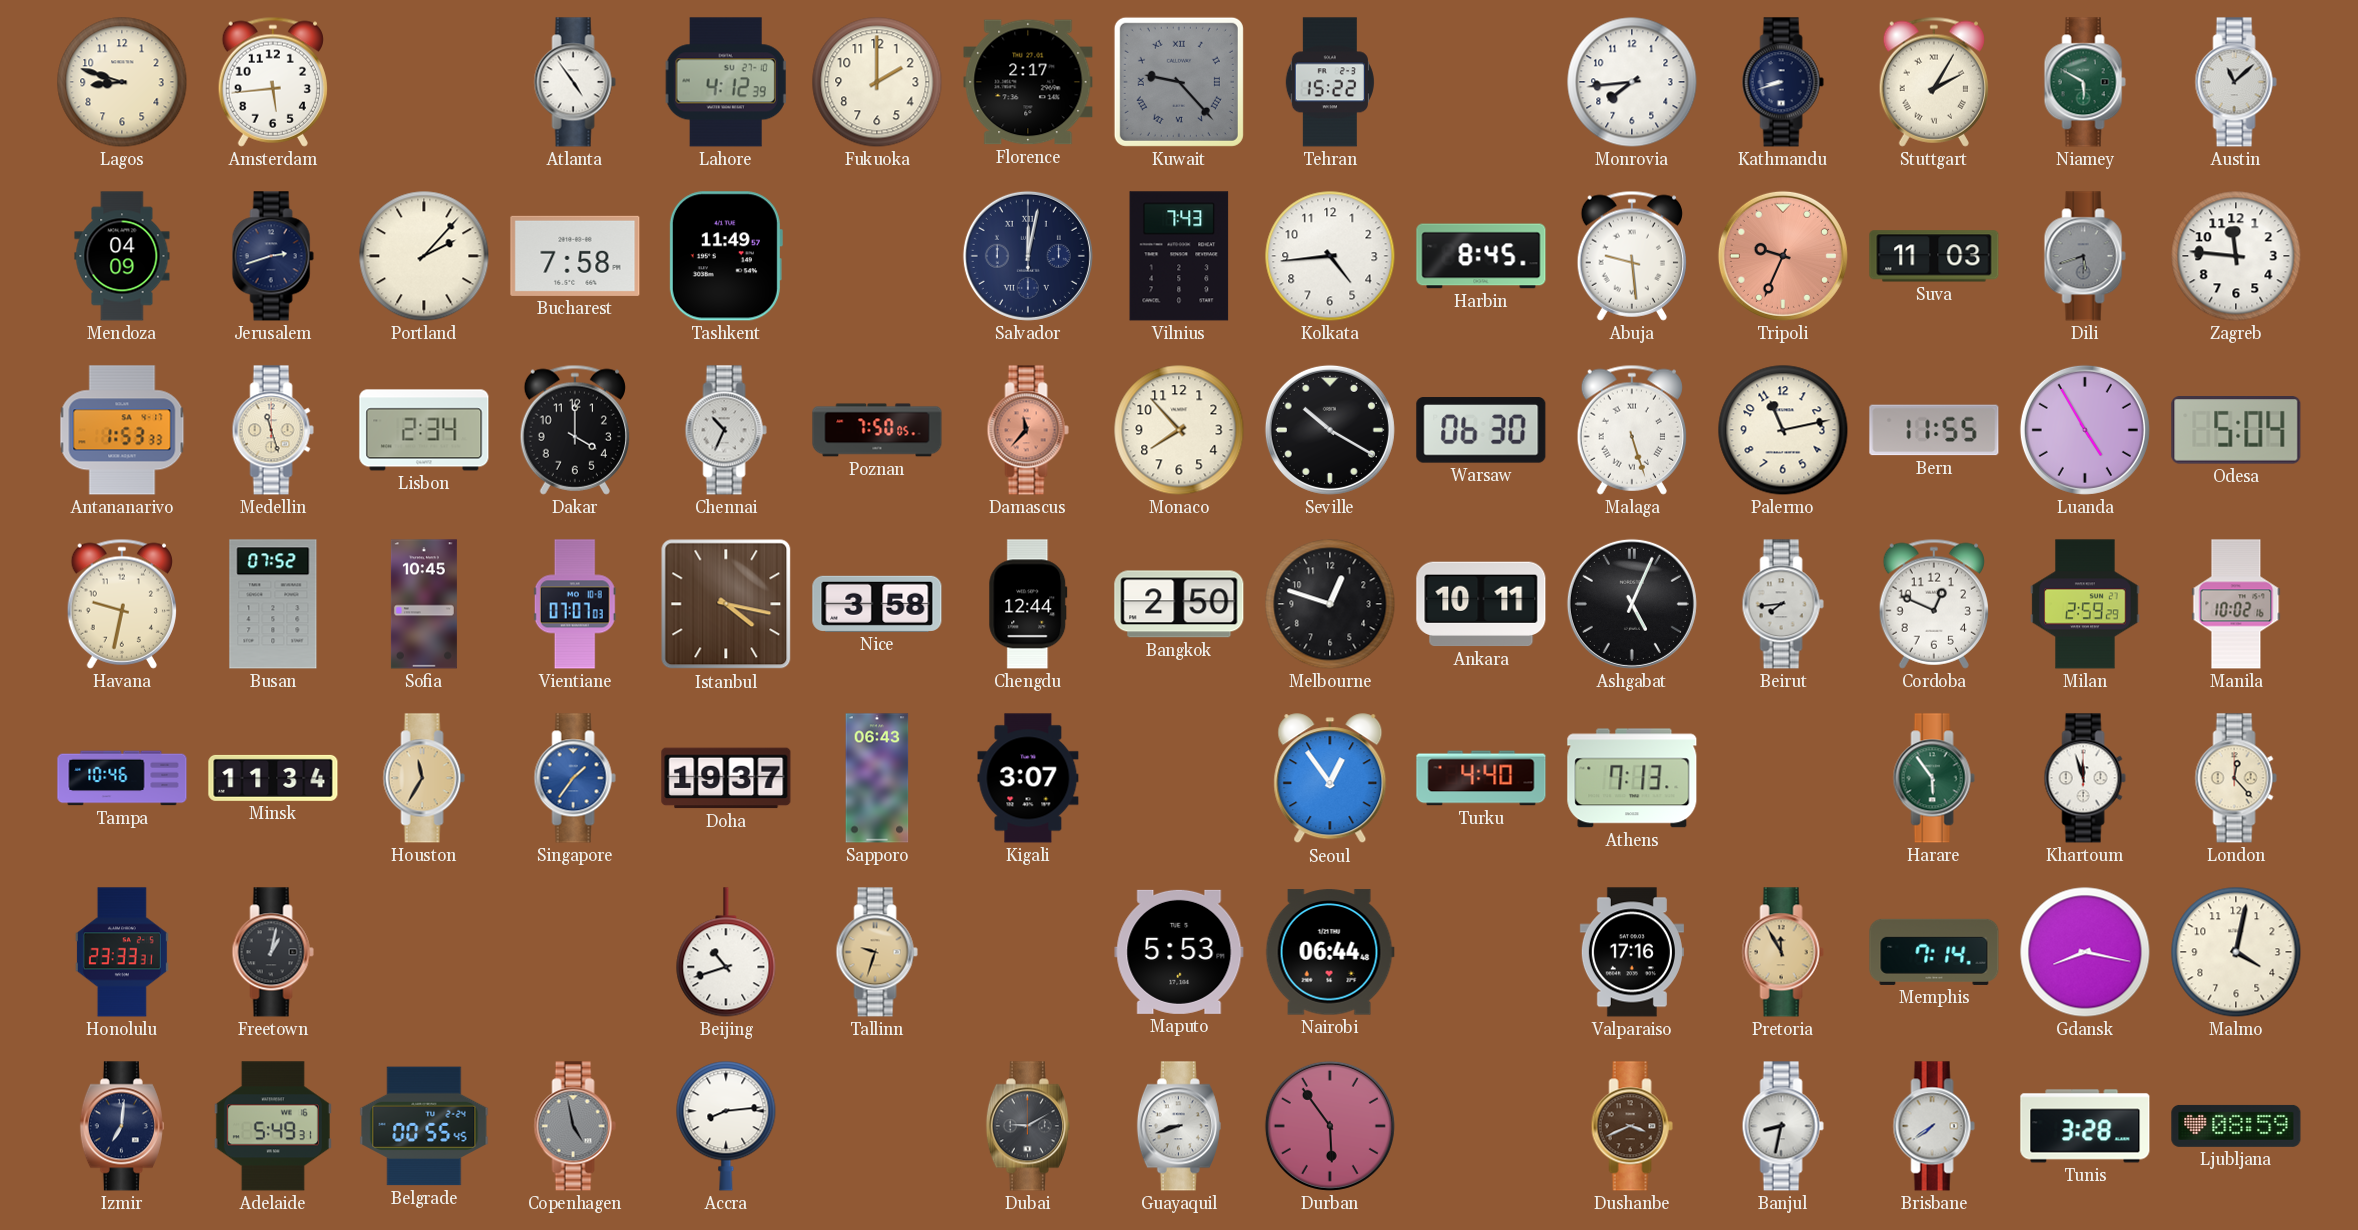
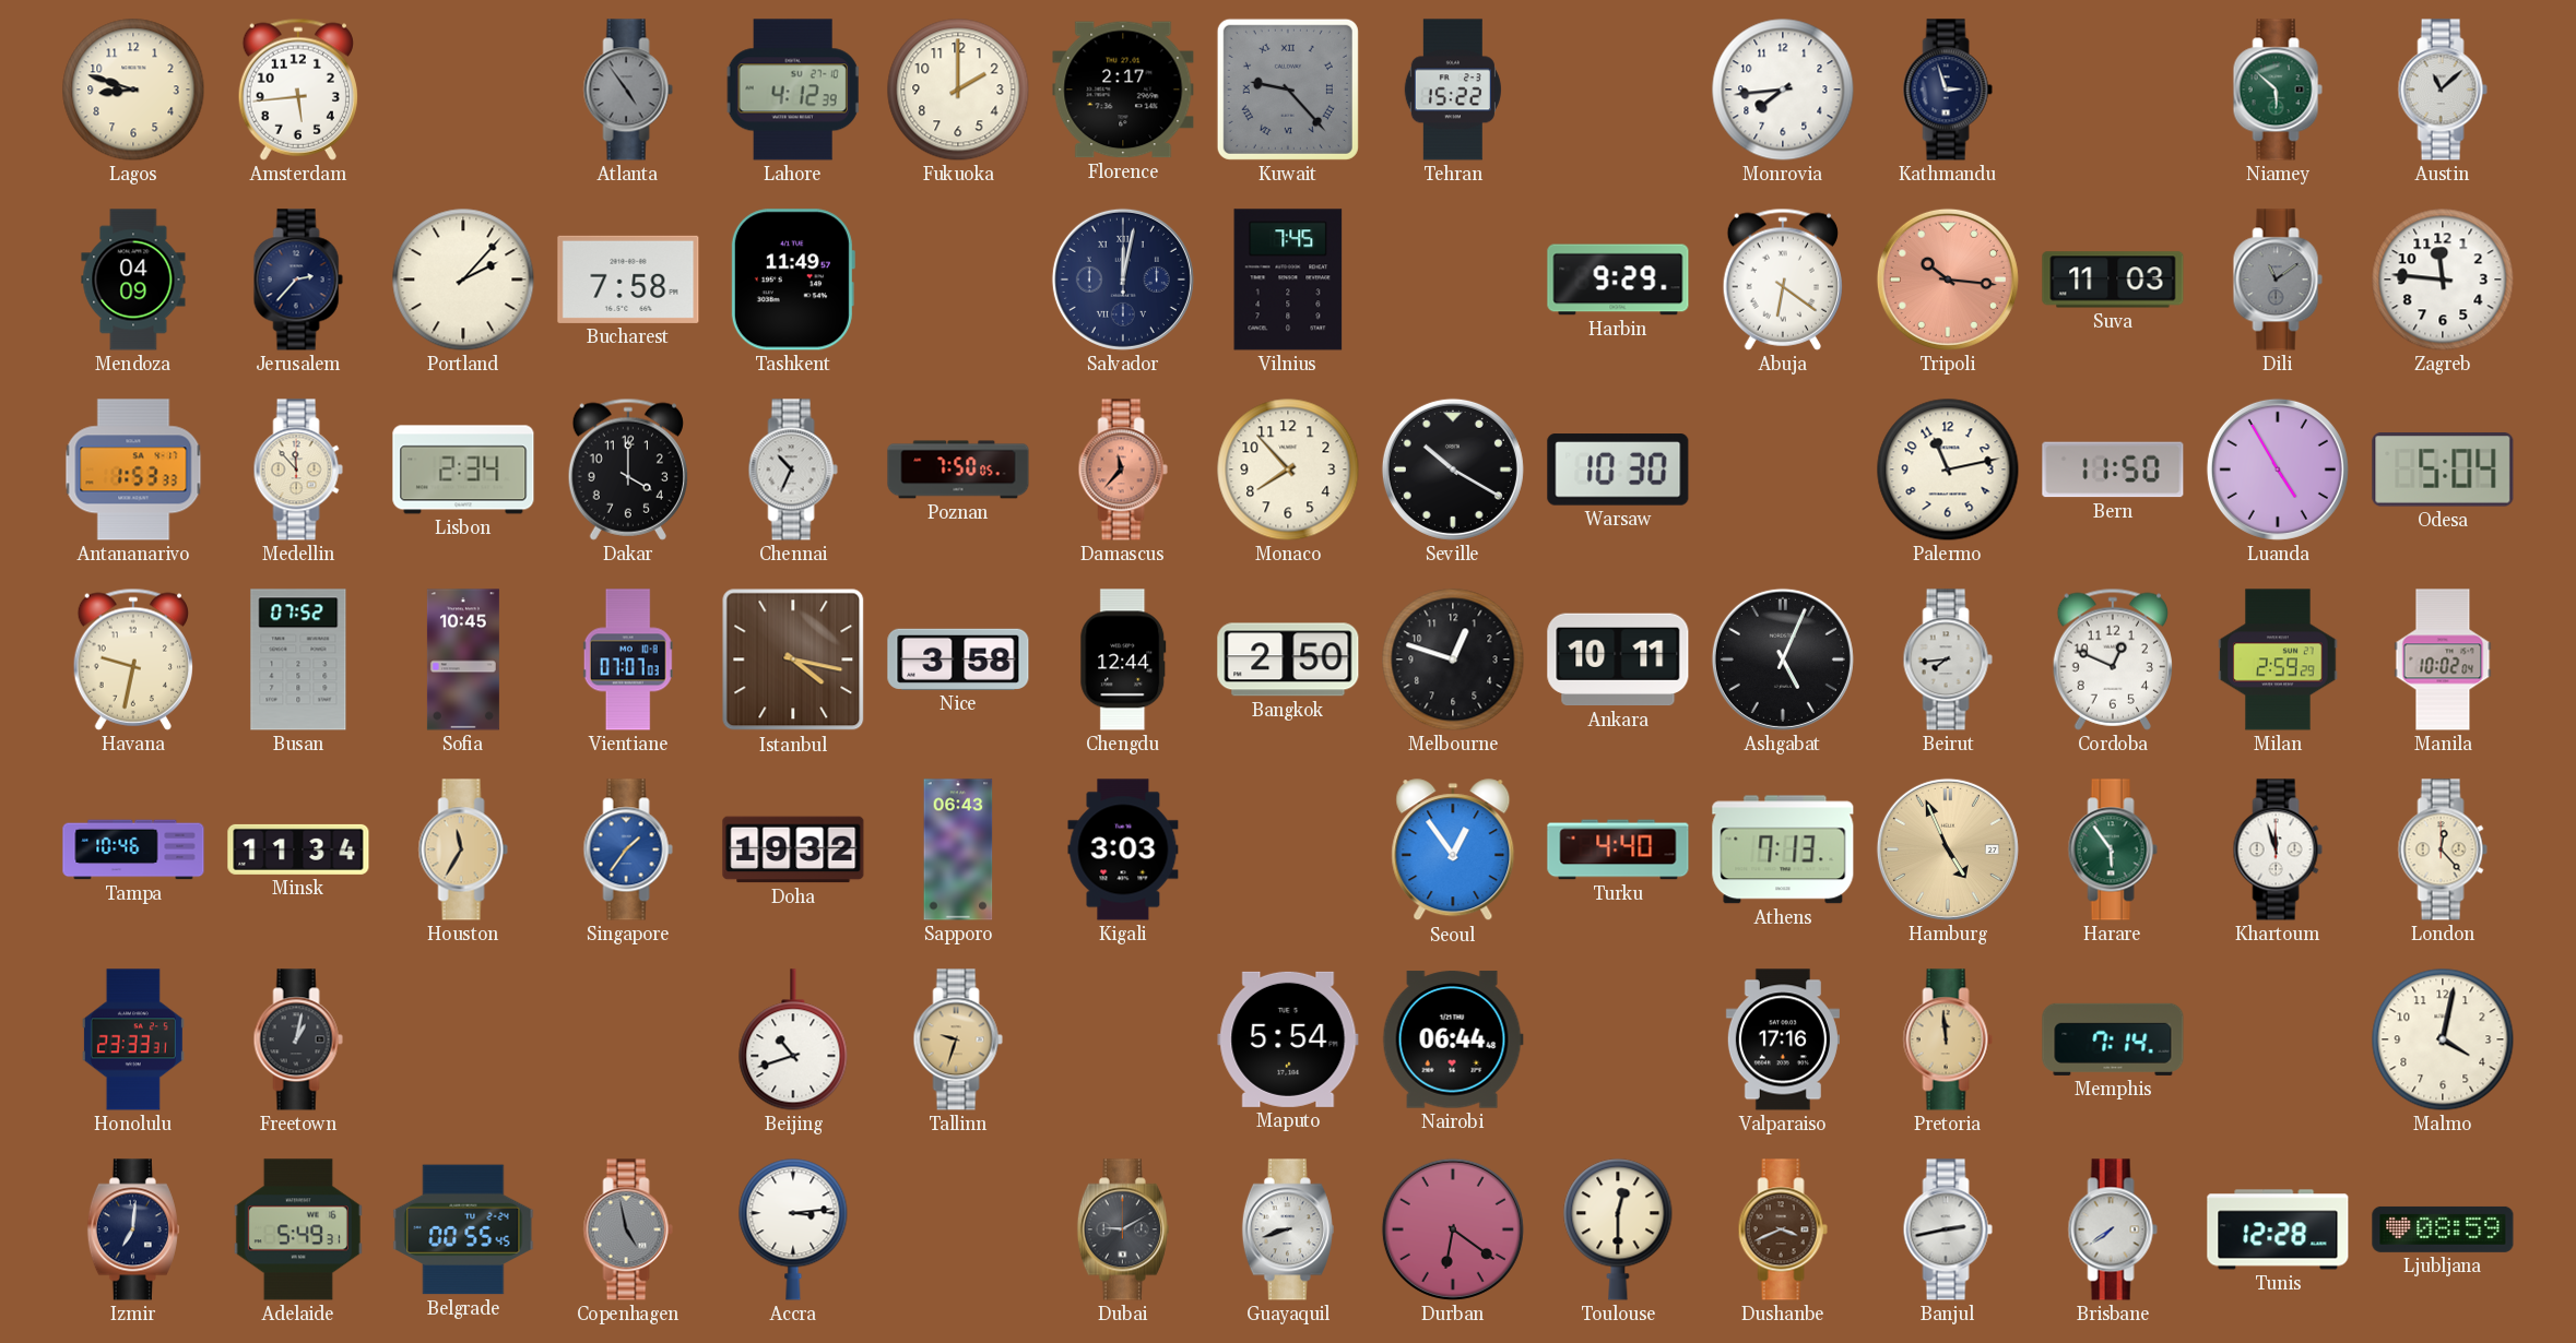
Atlanta dial: white -> grey (628, 90)
Kathmandu: 8:42 -> 2:57 (1948, 90)
Stuttgart: 2:05 -> none (1933, 82)
Niamey: 5:50 -> 5:52 (2278, 90)
Jerusalem: 2:42 -> 2:37 (298, 280)
Vilnius: 7:43 -> 7:45 (1288, 280)
Kolkata: 4:44 -> none (1330, 256)
Harbin: 8:45 -> 9:29 (1618, 280)
Abuja: 9:29 -> 6:21 (1782, 280)
Tripoli: 9:34 -> 10:16 (1948, 280)
Dili: 5:42 -> 11:09 (2278, 280)
Medellin: 11:27 -> 11:53 (298, 470)
Warsaw: 06:30 -> 10:30 (1618, 470)
Malaga: 5:27 -> none (1631, 430)
Bern: 11:55 -> 11:50 (2113, 470)
Manila: 10:02:16 -> 10:02:04 (2443, 659)
Doha: 19:37 -> 19:32 (793, 849)
Kigali: 3:07 -> 3:03 (1123, 849)
Hamburg: none -> 4:56 (1948, 849)
Maputo: 5:53 -> 5:54 (1288, 1039)
Pretoria: 11:55 -> 11:59 (1948, 1039)
Gdansk: 8:17 -> none (2085, 952)
Accra: 8:14 -> 3:14 (793, 1229)
Durban: 5:54 -> 6:21 (1453, 1229)
Toulouse: none -> 12:30 (1618, 1229)
Banjul: 8:32 -> 2:43 (1948, 1229)
Tunis: 3:28 -> 12:28 (2278, 1229)
